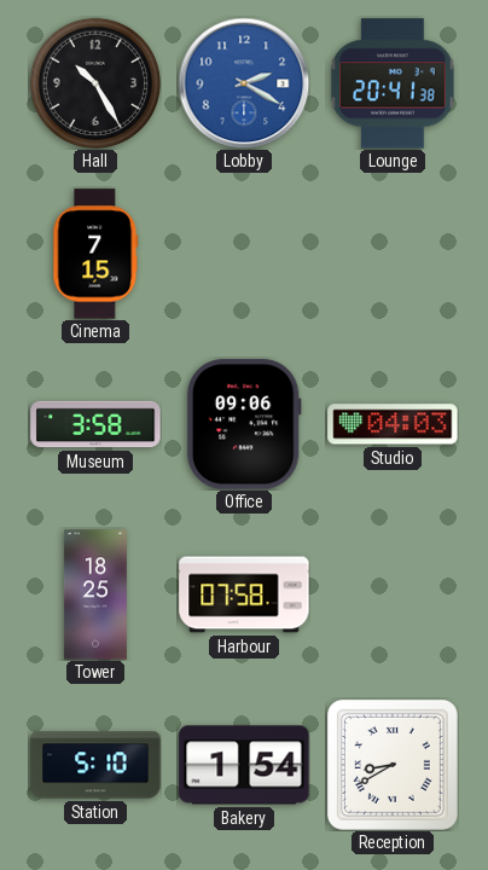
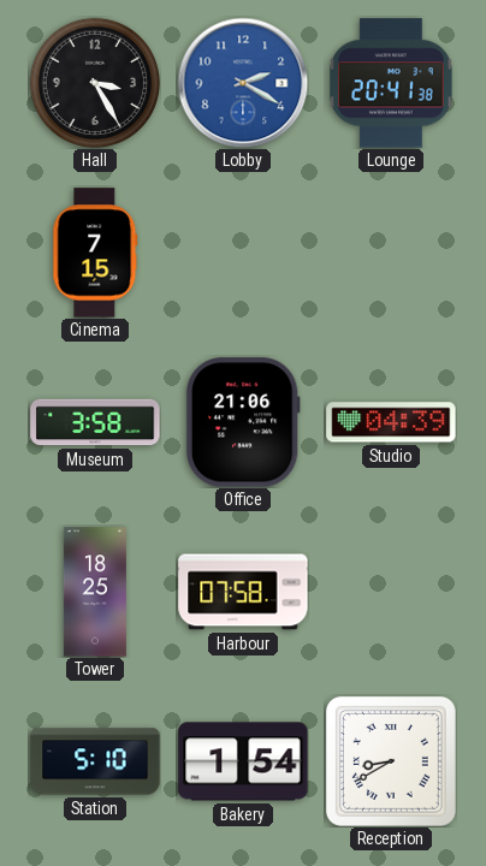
Hall: 10:25 -> 3:25 (95, 83)
Office: 09:06 -> 21:06 (243, 422)
Studio: 04:03 -> 04:39 (391, 422)
